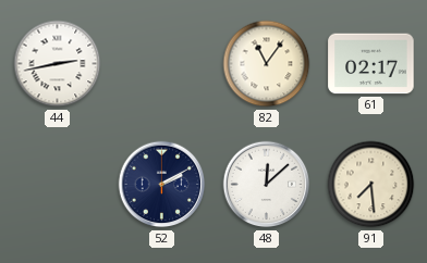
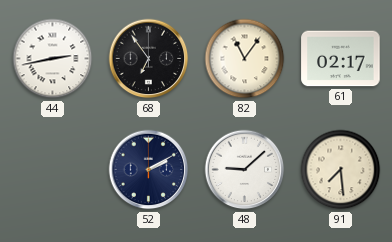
68: none -> 6:54 (149, 59)
48: 12:08 -> 9:08 (245, 170)
